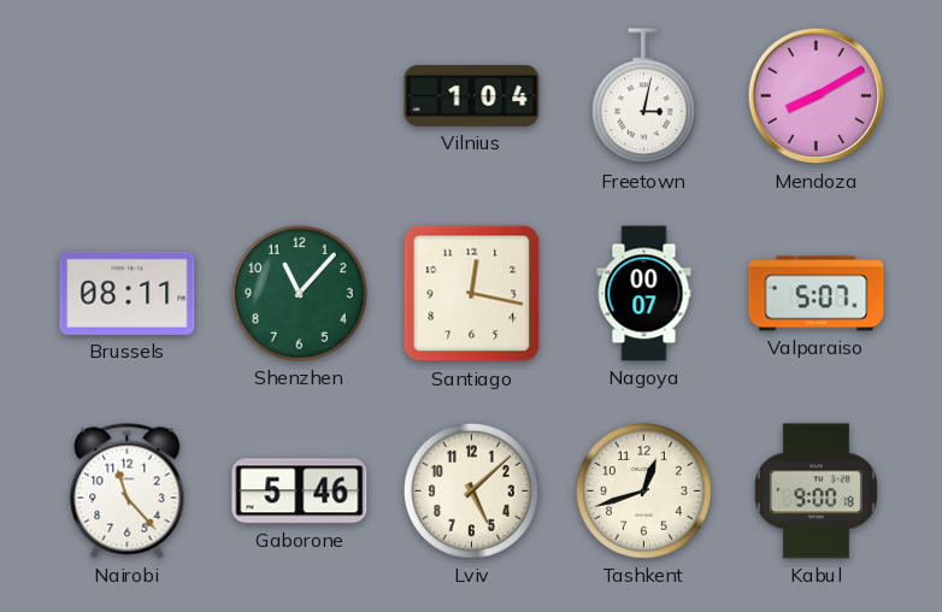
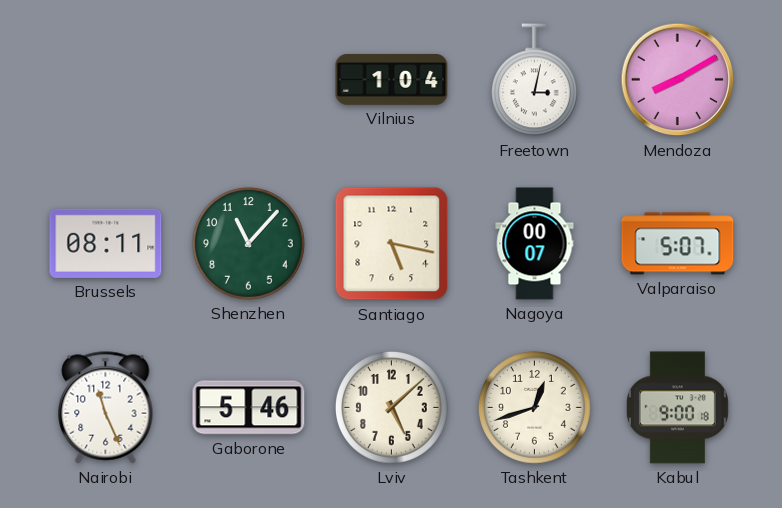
Santiago: 12:17 -> 5:17 (392, 244)
Nairobi: 11:23 -> 11:26 (106, 408)
